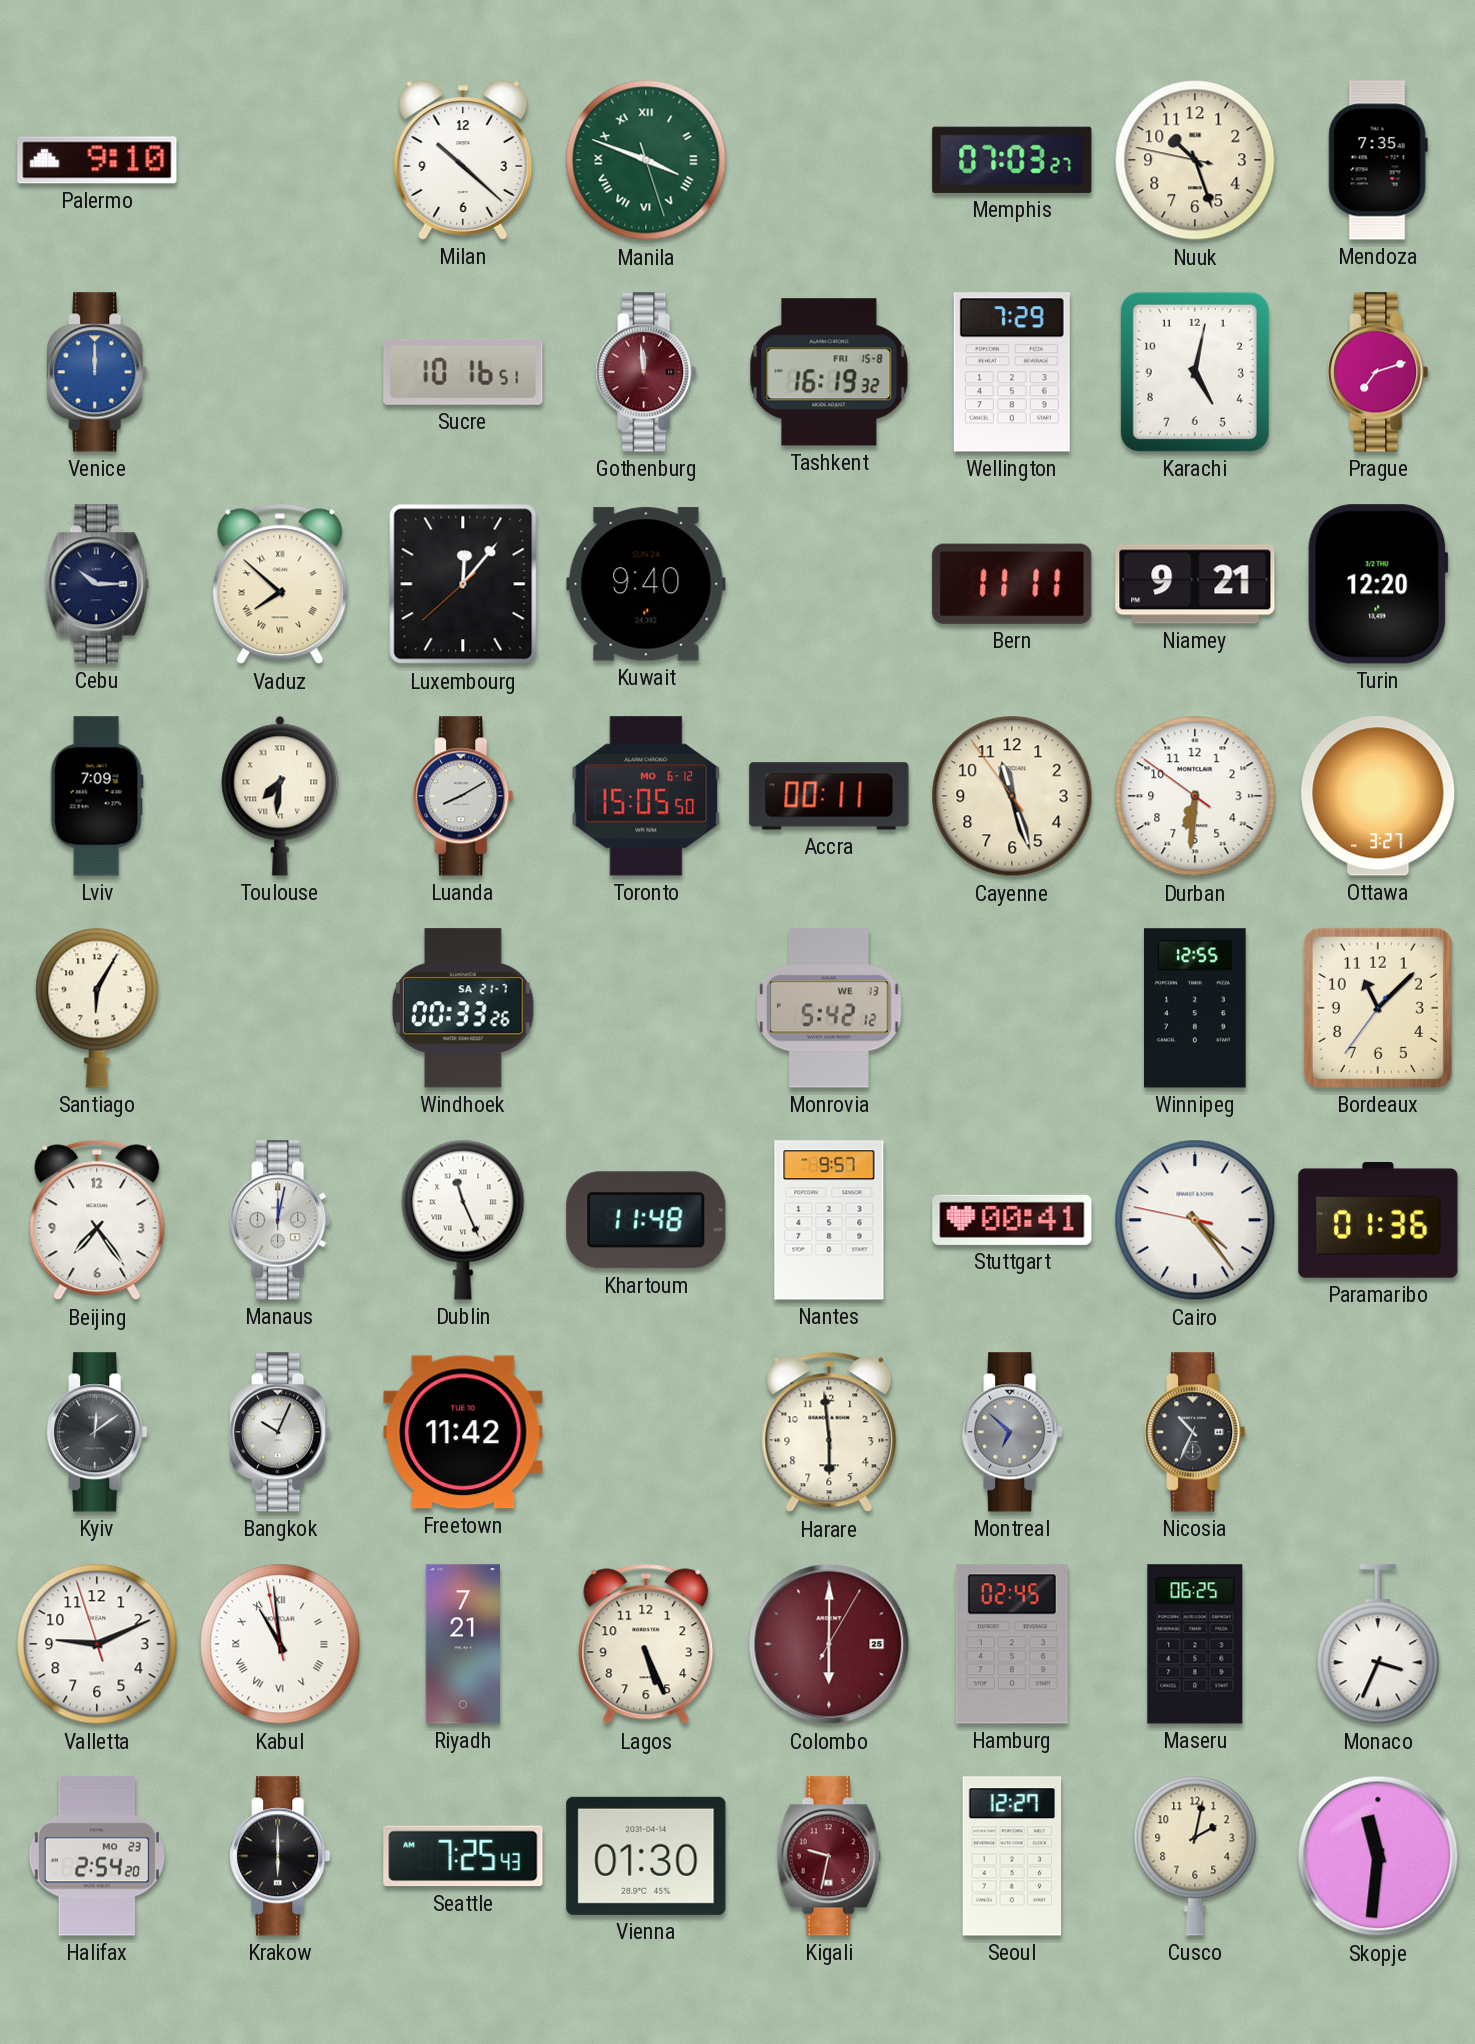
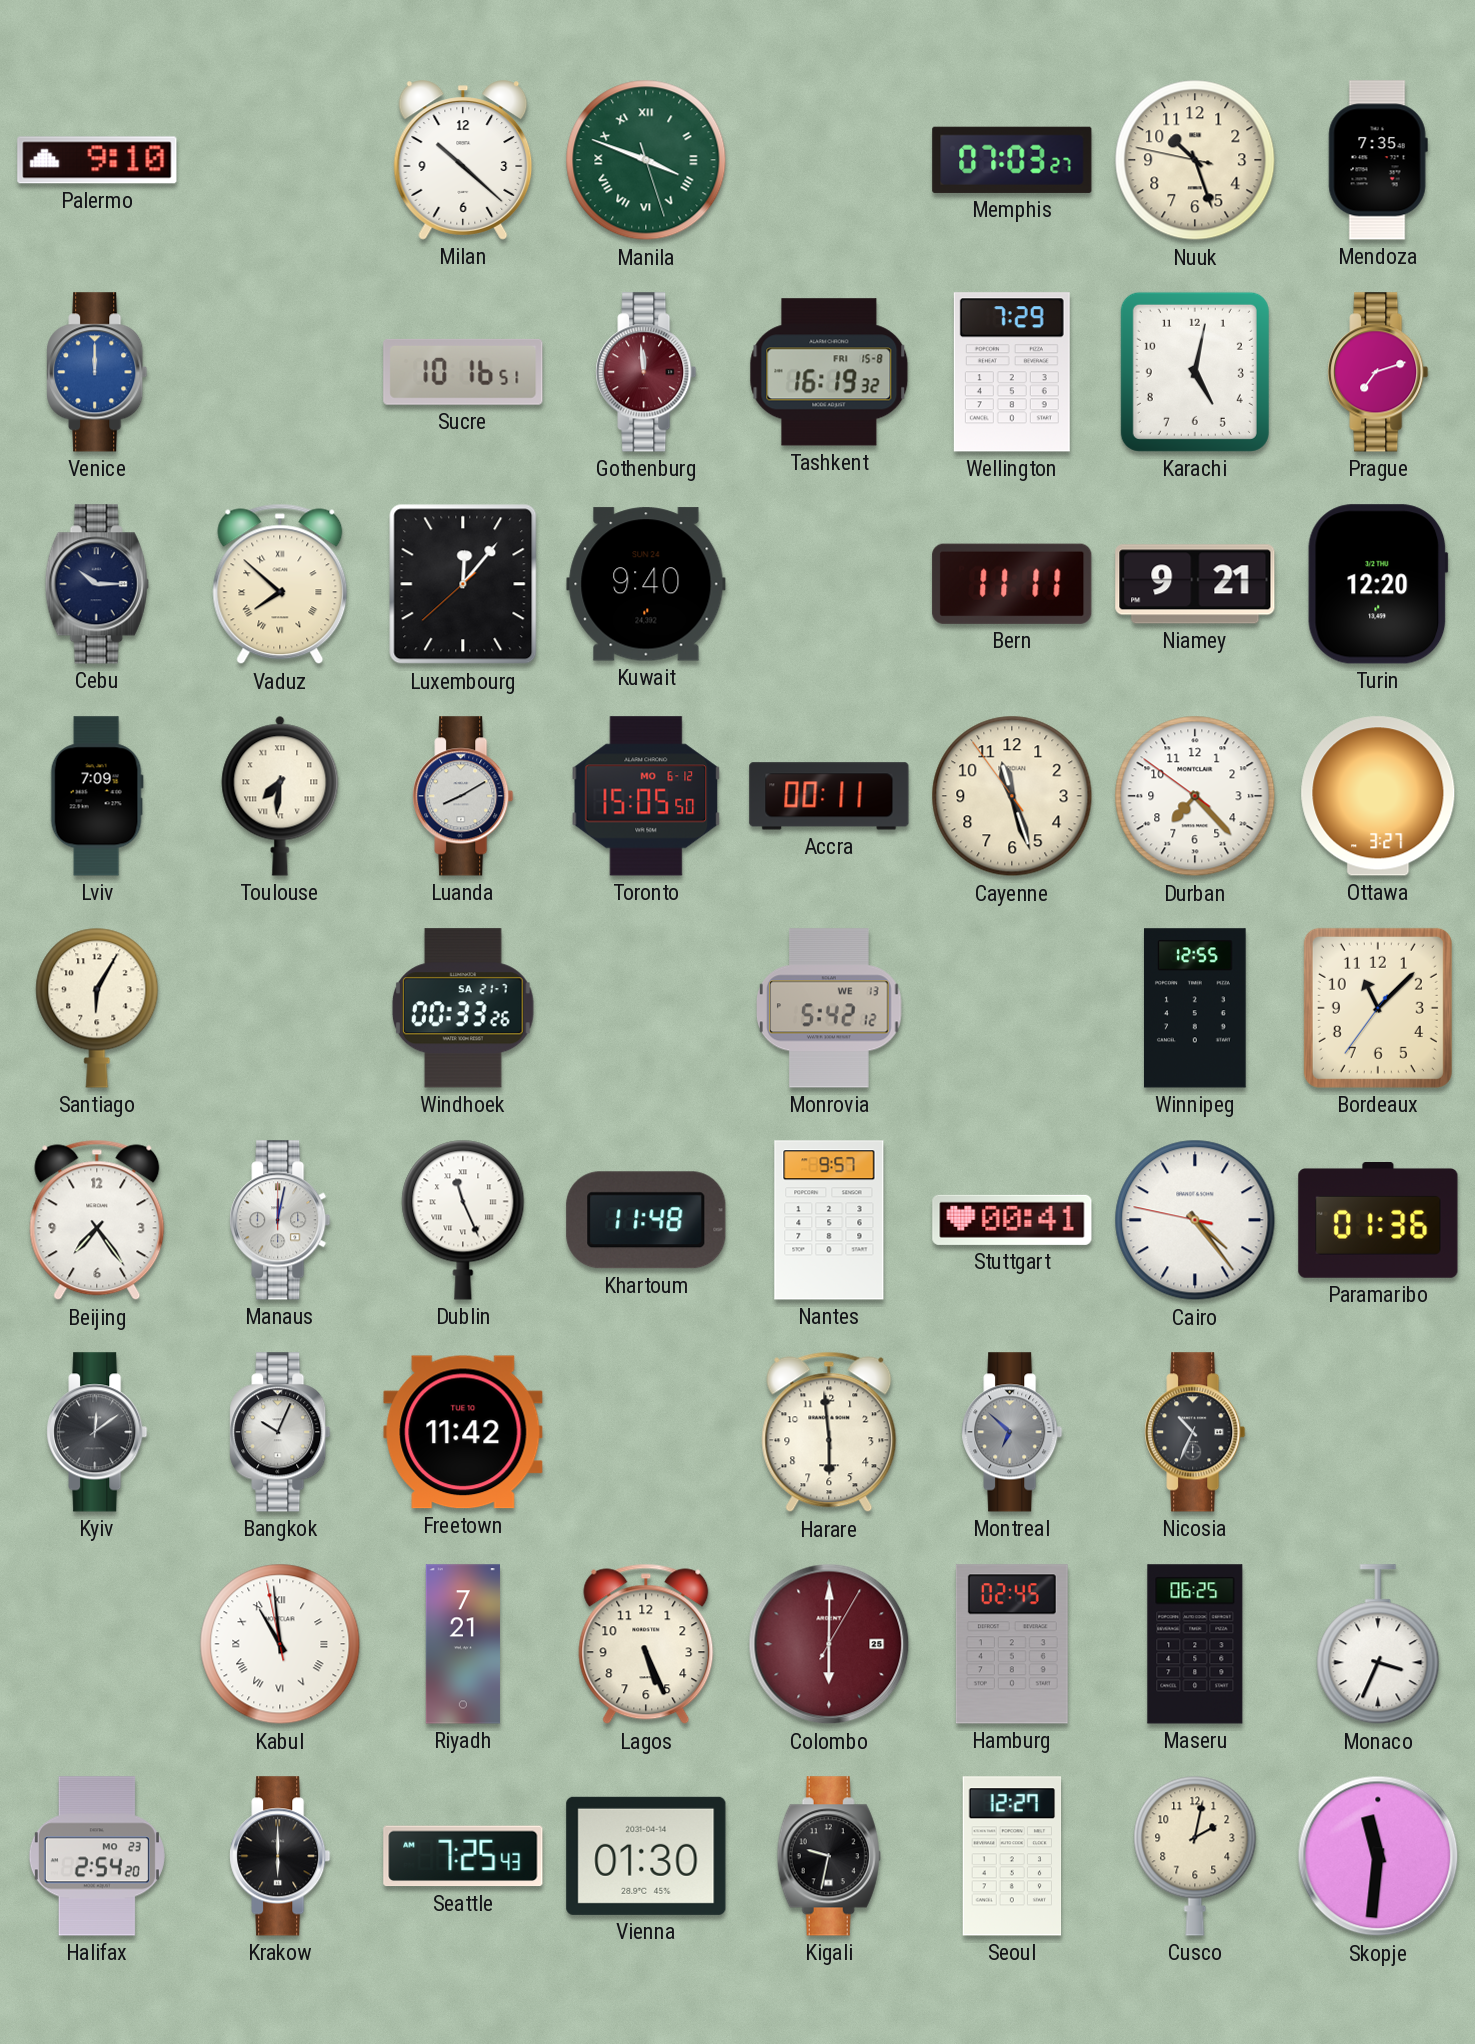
Durban: 6:30 -> 7:22 (1195, 796)
Valletta: 9:10 -> none (97, 1644)
Kigali dial: burgundy -> black (829, 1856)
